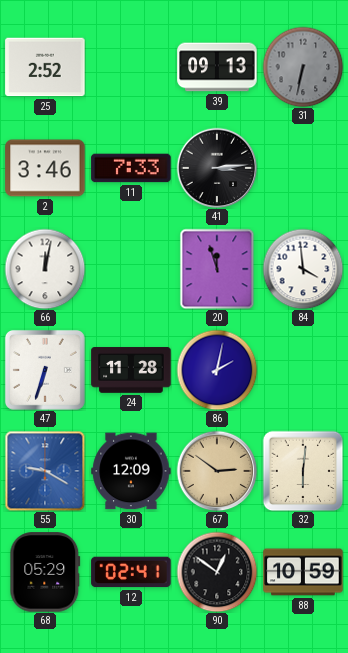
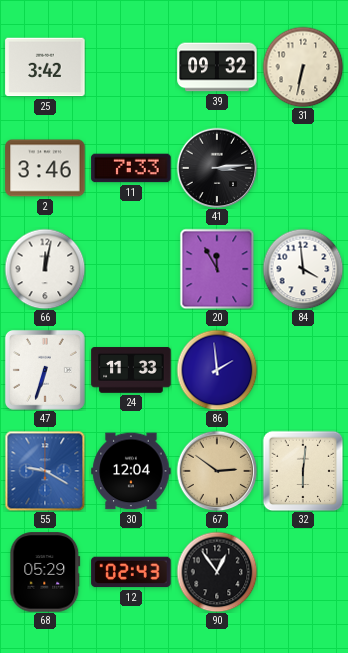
25: 2:52 -> 3:42 (45, 67)
39: 09:13 -> 09:32 (217, 67)
31 dial: grey -> cream (303, 67)
20: 11:57 -> 11:55 (217, 269)
24: 11:28 -> 11:33 (131, 370)
86: 2:02 -> 1:59 (217, 370)
30: 12:09 -> 12:04 (131, 471)
12: 02:41 -> 02:43 (131, 572)
90: 12:51 -> 12:54 (217, 572)
88: 10:59 -> none (303, 572)
